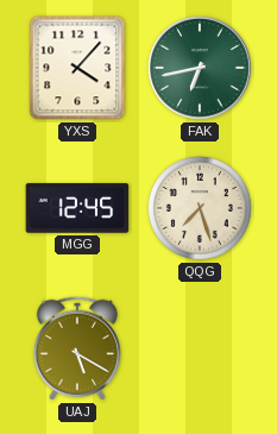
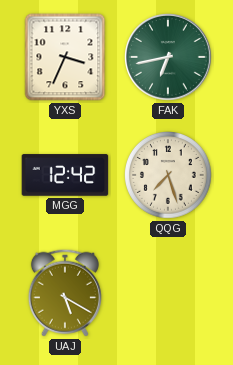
YXS: 4:07 -> 3:34 (65, 57)
MGG: 12:45 -> 12:42 (65, 175)
